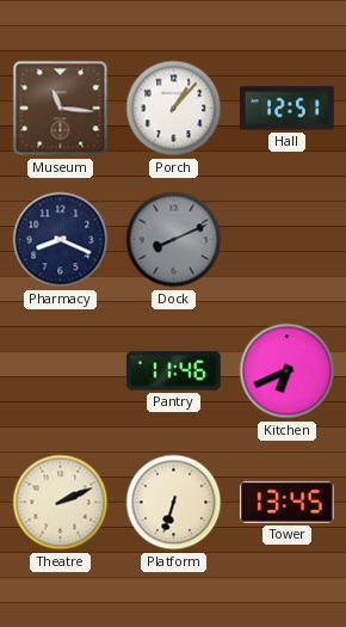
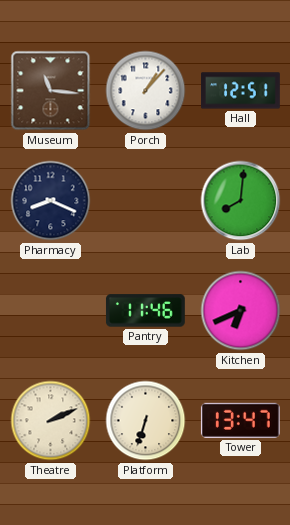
Dock: 8:11 -> none (174, 240)
Lab: none -> 8:01 (241, 201)
Tower: 13:45 -> 13:47 (240, 420)
